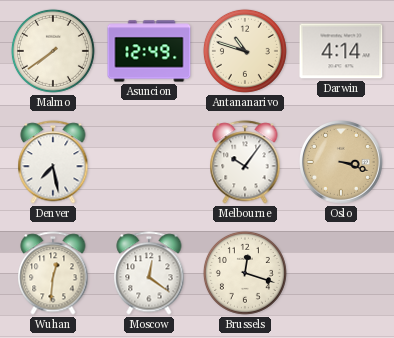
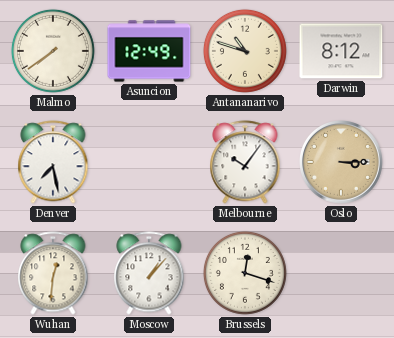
Darwin: 4:14 -> 8:12 (341, 51)
Oslo: 3:18 -> 3:15 (342, 163)
Moscow: 12:21 -> 1:07 (149, 273)
